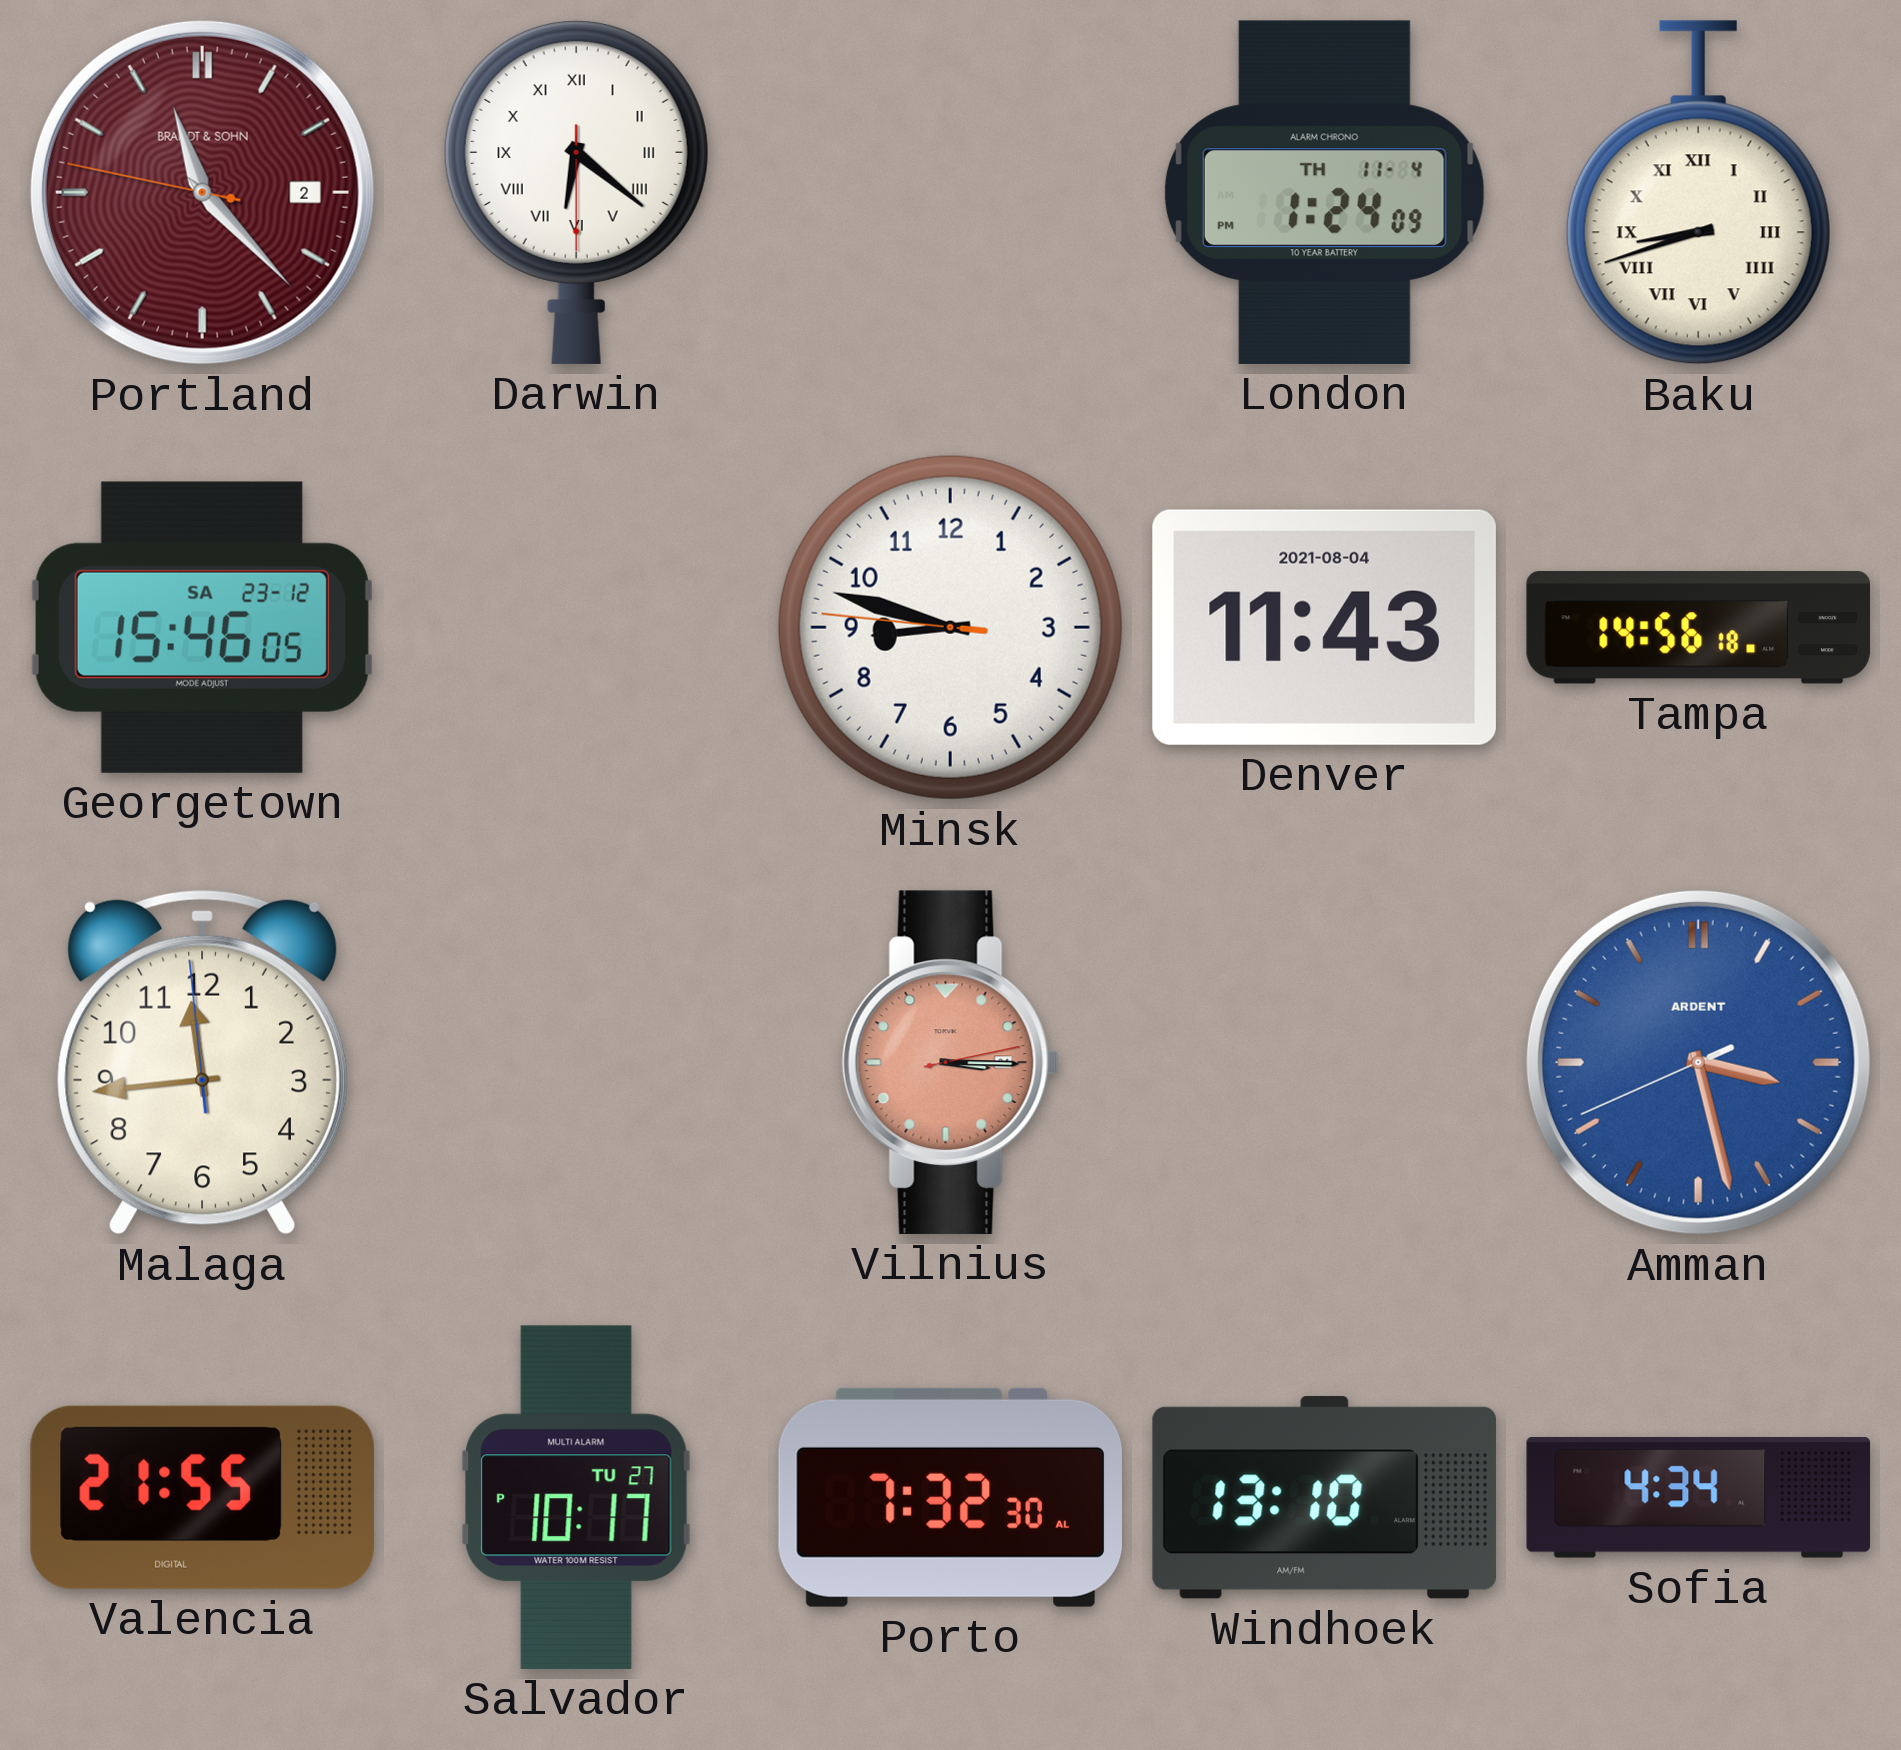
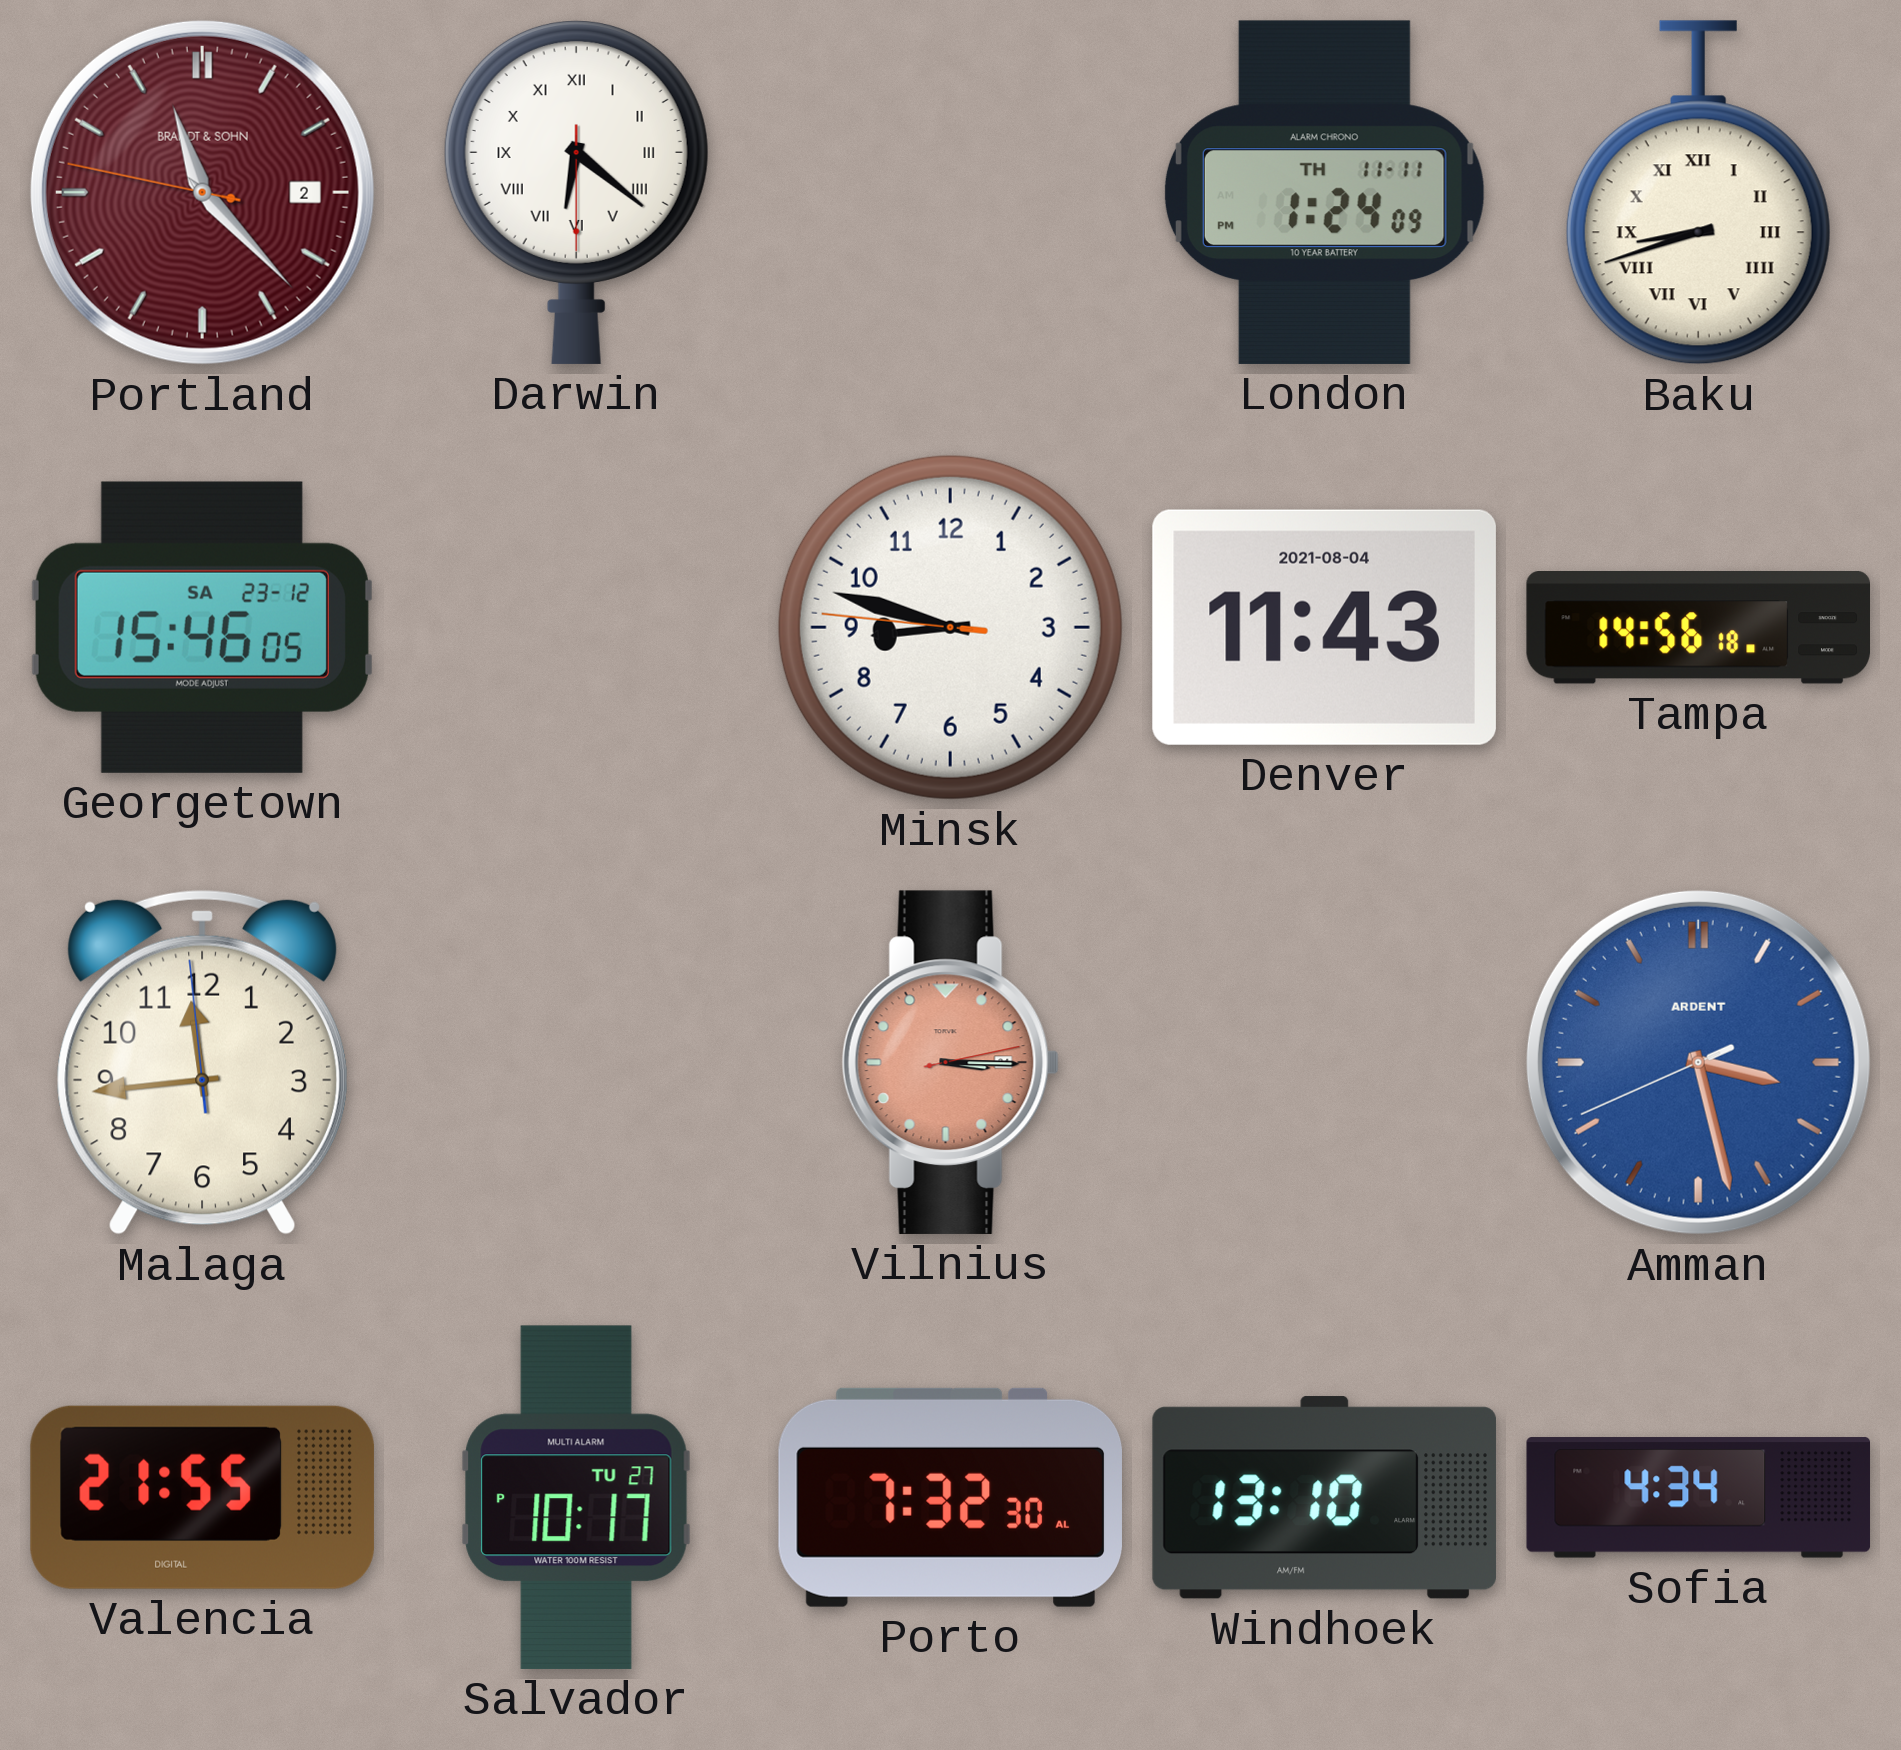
London date: TH 11-4 -> TH 11-11 (1324, 192)
